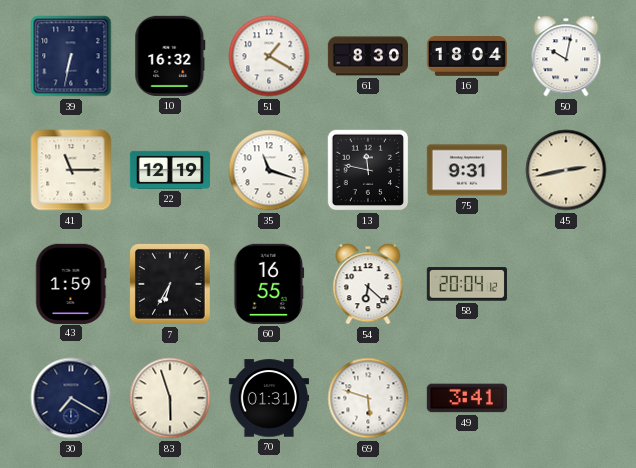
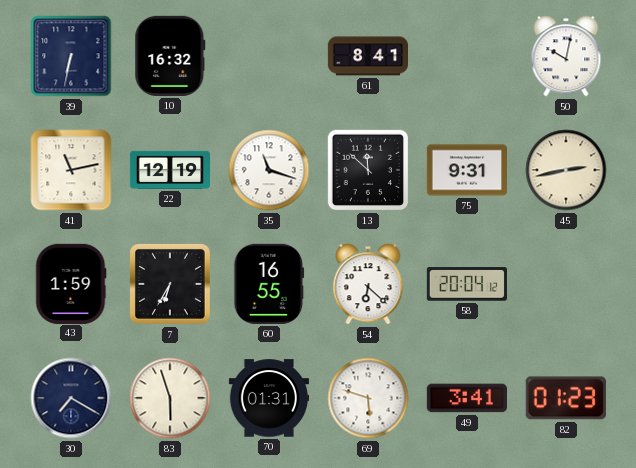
51: 1:20 -> none (269, 56)
61: 8:30 -> 8:41 (368, 56)
16: 18:04 -> none (466, 57)
41: 11:15 -> 11:13 (71, 170)
13: 11:47 -> 11:52 (368, 170)
82: none -> 01:23 (566, 398)
